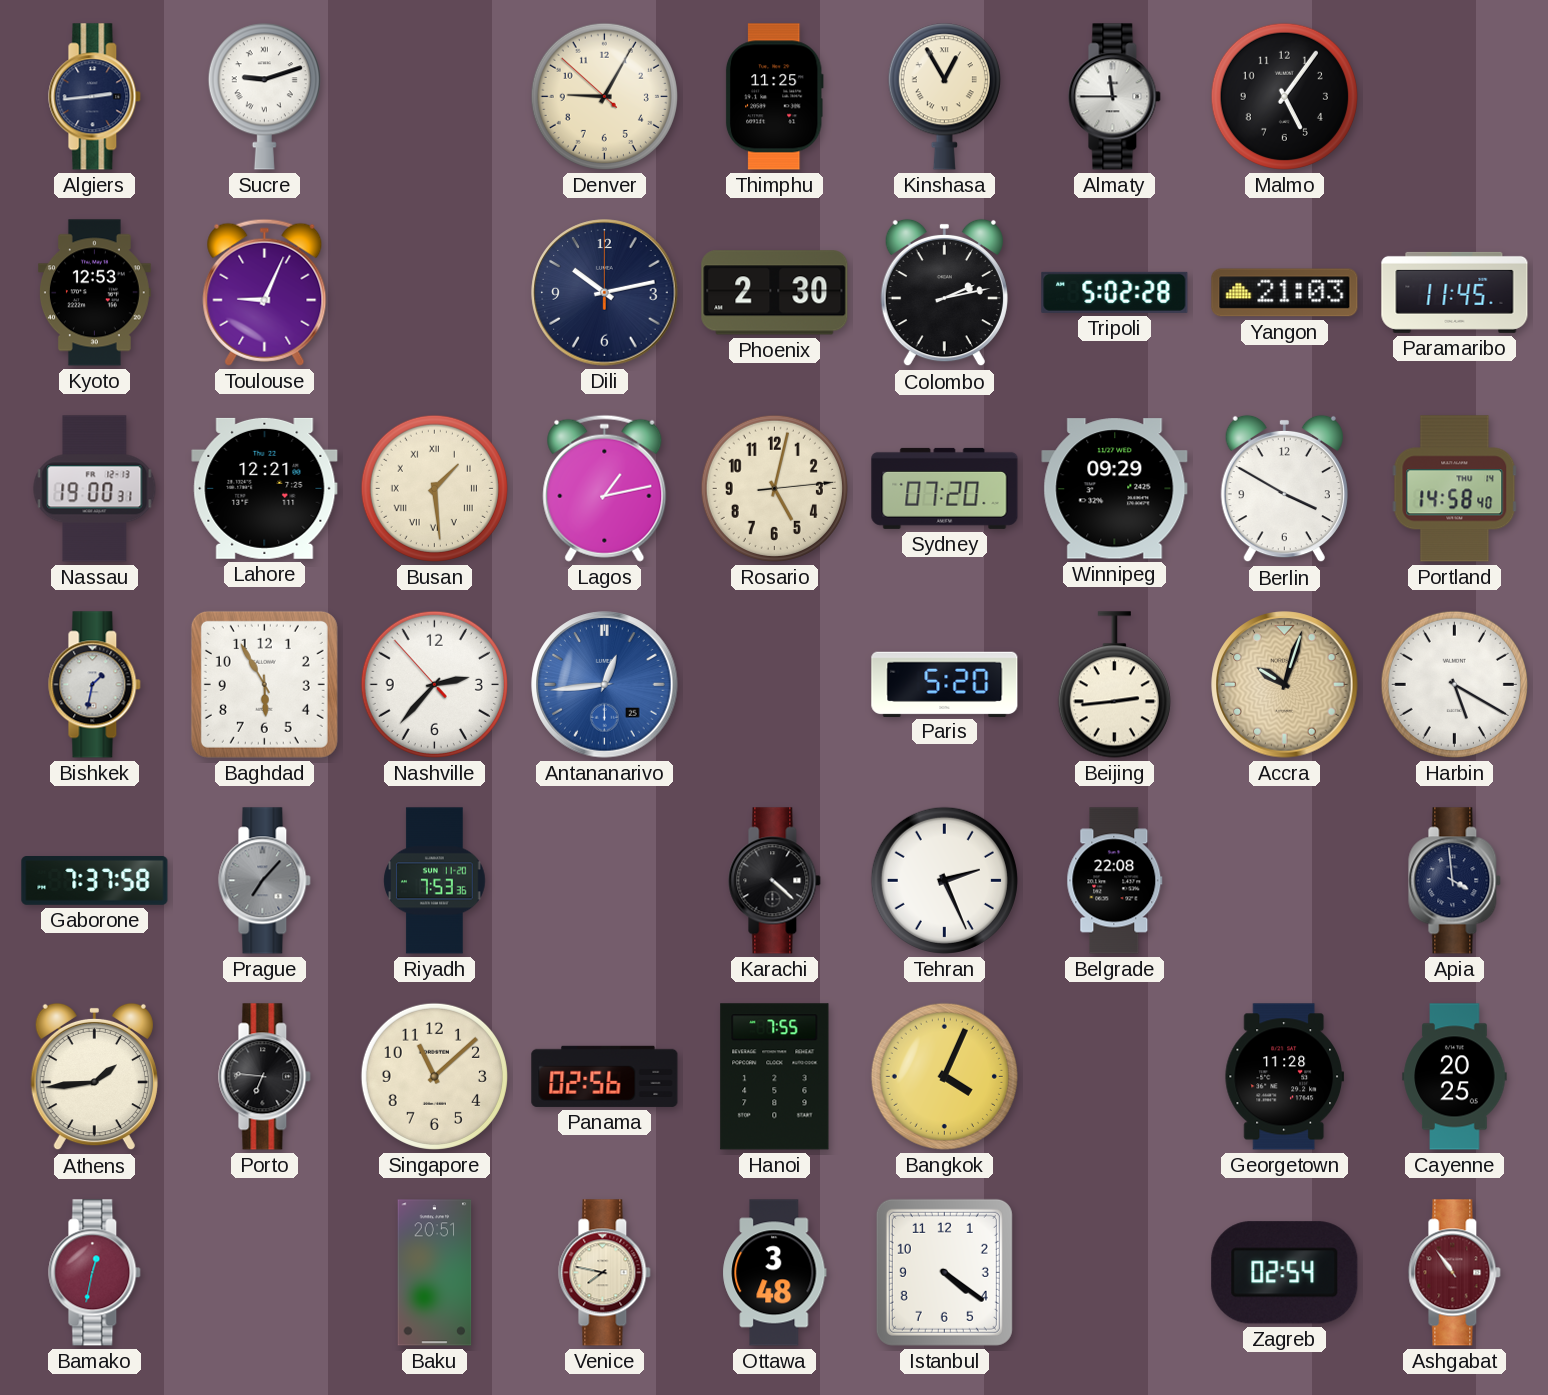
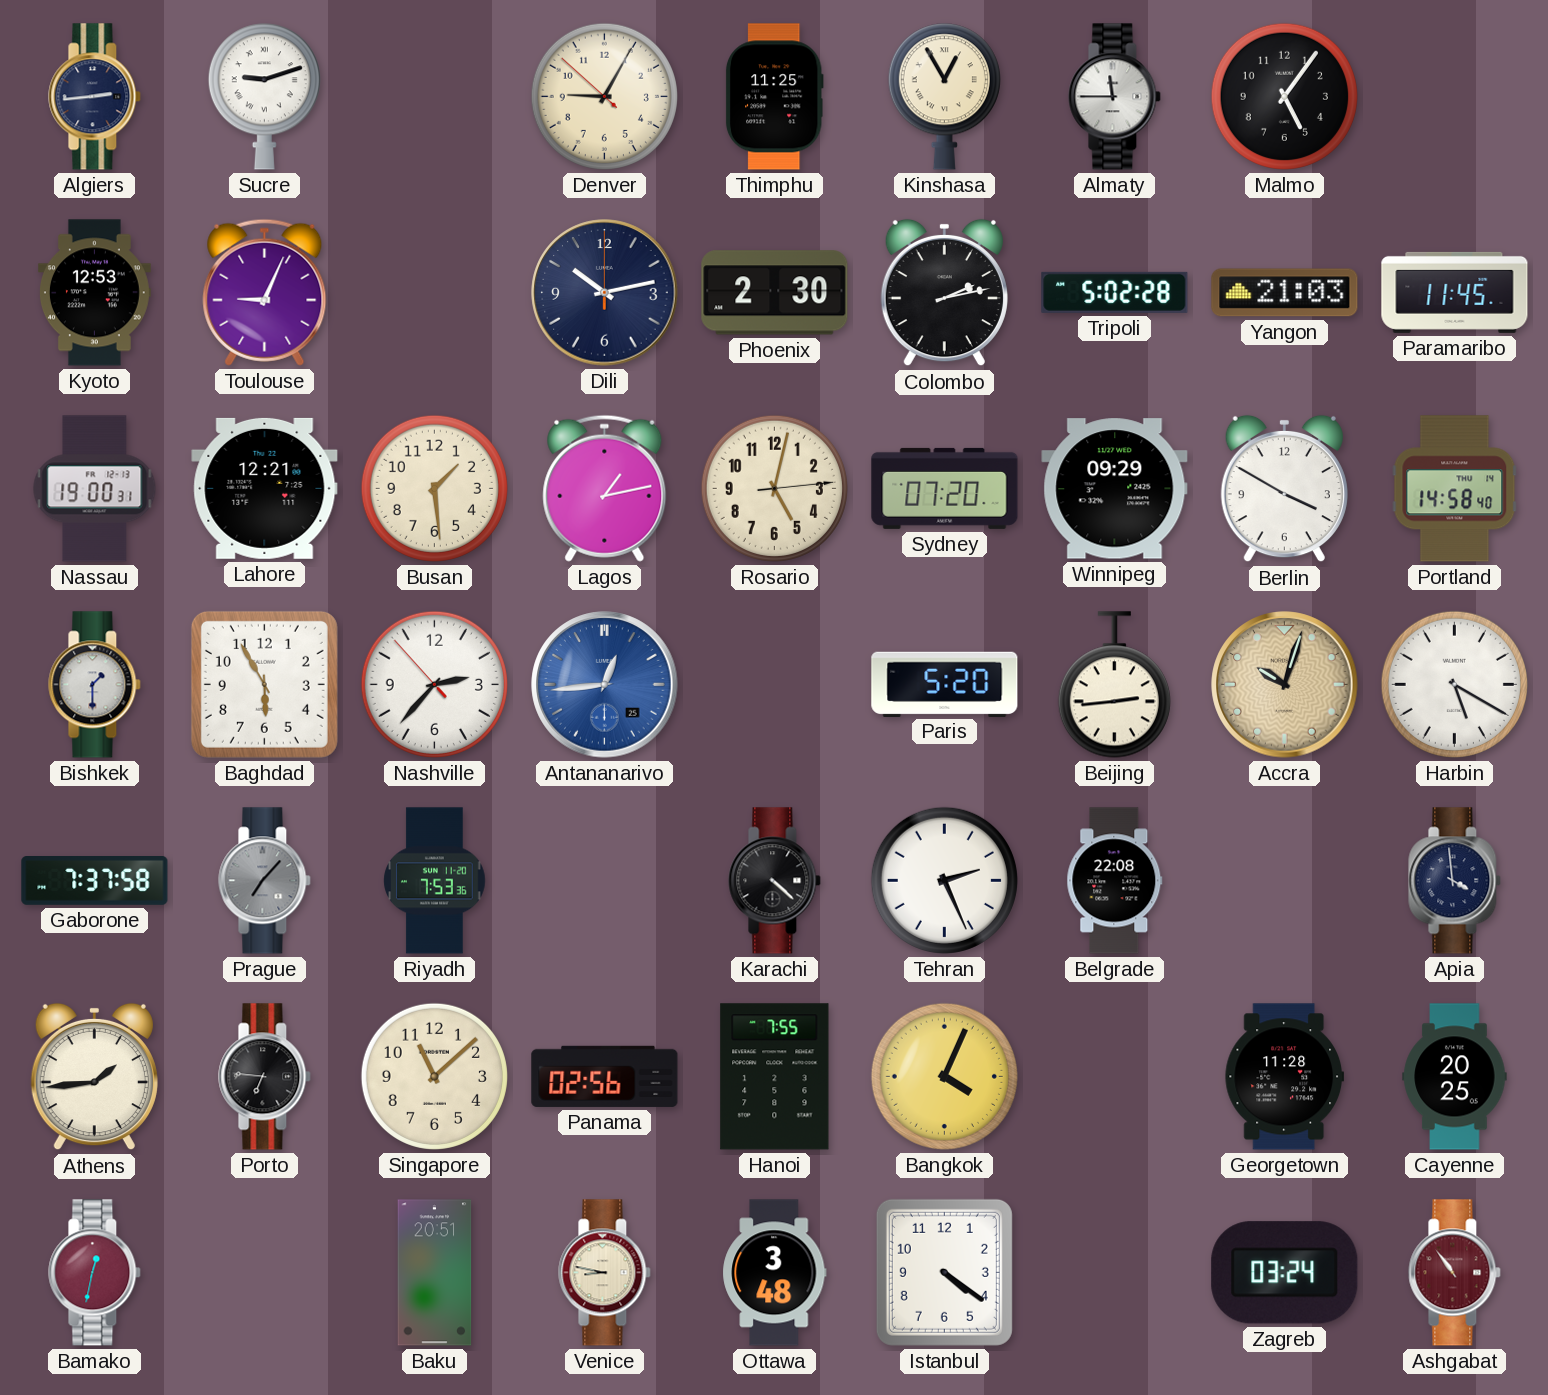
Busan numerals: Roman -> Arabic (434, 488)
Bishkek: 1:32 -> 1:30 (95, 685)
Venice: 7:47 -> 8:47 (605, 1273)
Zagreb: 02:54 -> 03:24 (1285, 1273)
